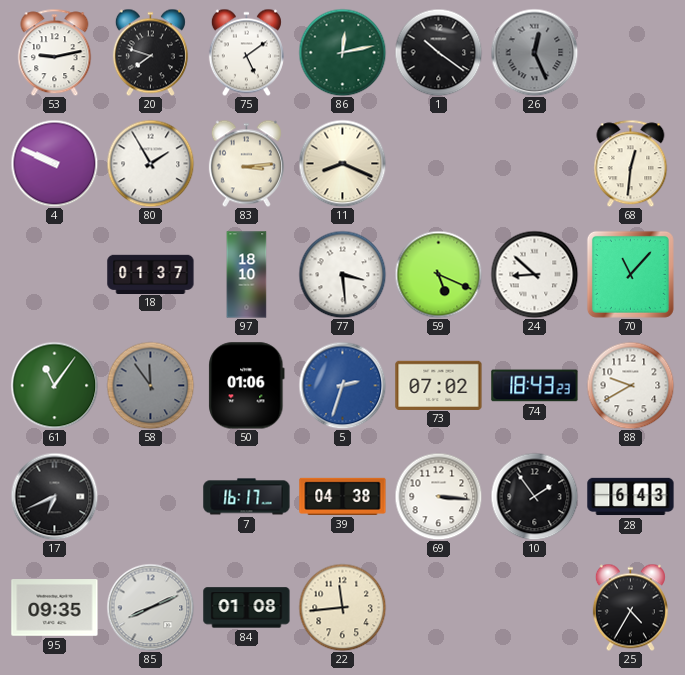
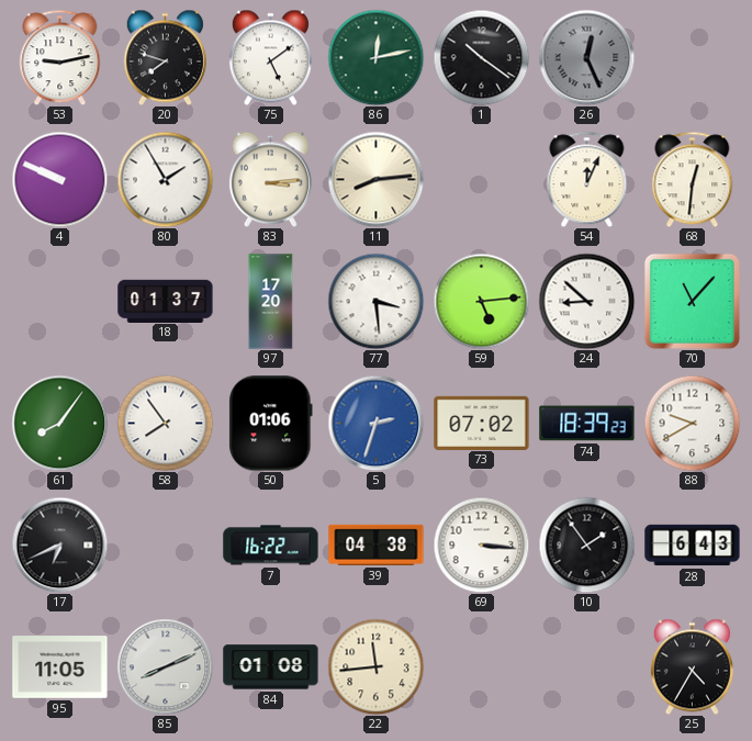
11: 8:19 -> 8:14 (375, 179)
54: none -> 12:04 (587, 179)
97: 18:10 -> 17:20 (271, 302)
59: 5:19 -> 5:14 (481, 301)
61: 11:06 -> 8:06 (59, 423)
58: 11:54 -> 7:54 (165, 423)
58 dial: grey -> white (165, 423)
74: 18:43 -> 18:39 (587, 424)
7: 16:17 -> 16:22 (271, 546)
95: 09:35 -> 11:05 (60, 667)
